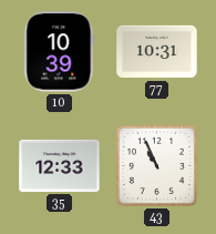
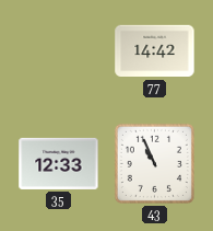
10: 10:39 -> none (60, 52)
77: 10:31 -> 14:42 (155, 51)
